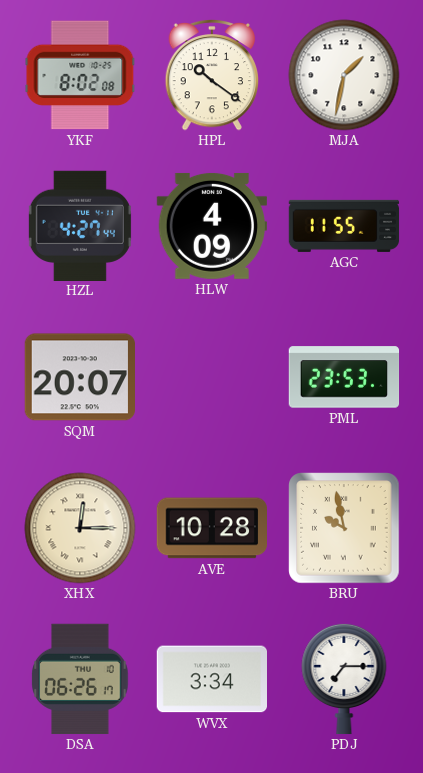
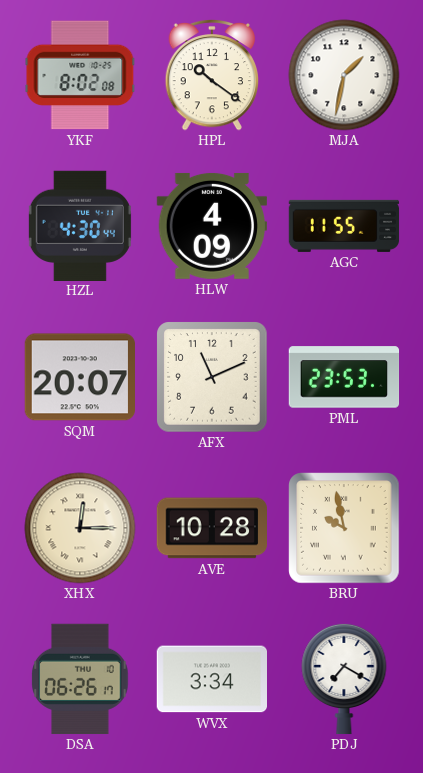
HZL: 4:27 -> 4:30 (80, 225)
AFX: none -> 11:11 (212, 377)
PDJ: 7:15 -> 7:20 (344, 679)
